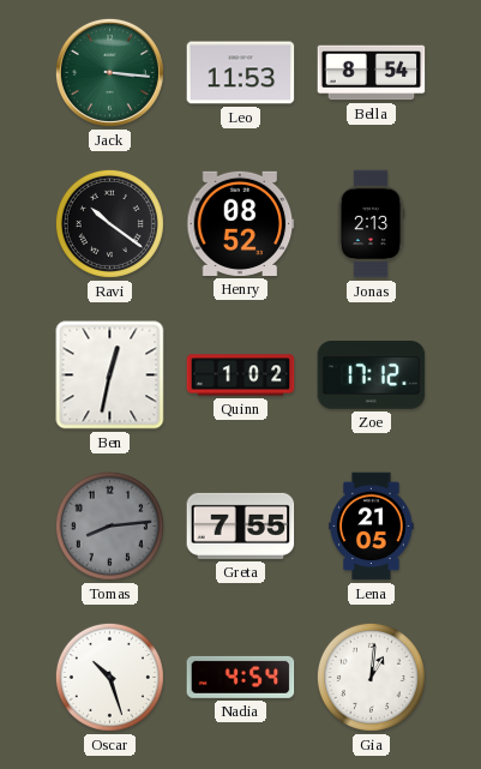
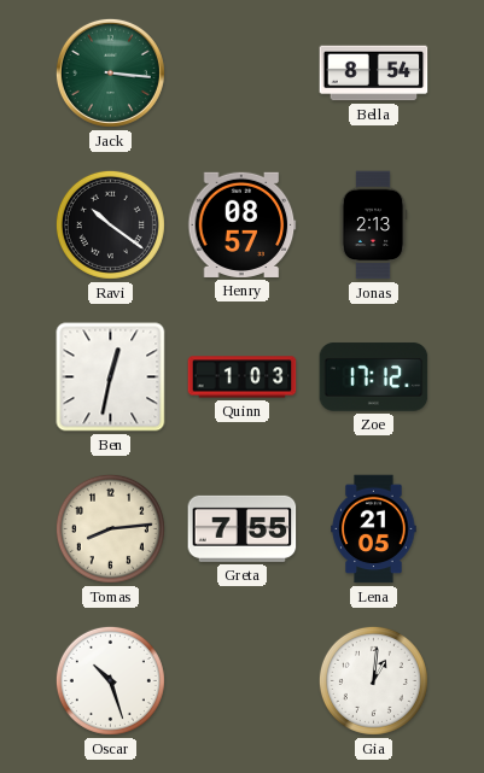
Leo: 11:53 -> none (241, 73)
Henry: 08:52 -> 08:57 (243, 224)
Quinn: 1:02 -> 1:03 (243, 377)
Tomas dial: grey -> cream (110, 528)
Nadia: 4:54 -> none (241, 677)
